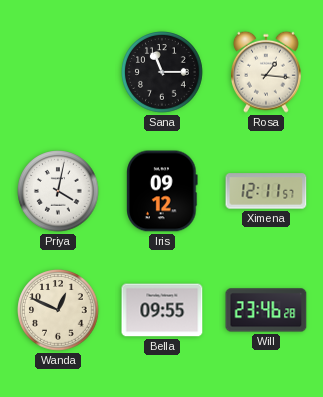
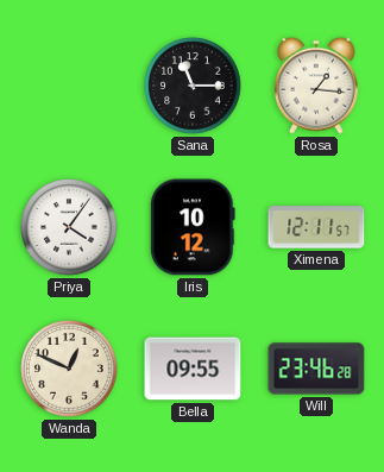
Priya: 4:02 -> 4:06 (69, 227)
Iris: 09:12 -> 10:12 (193, 227)
